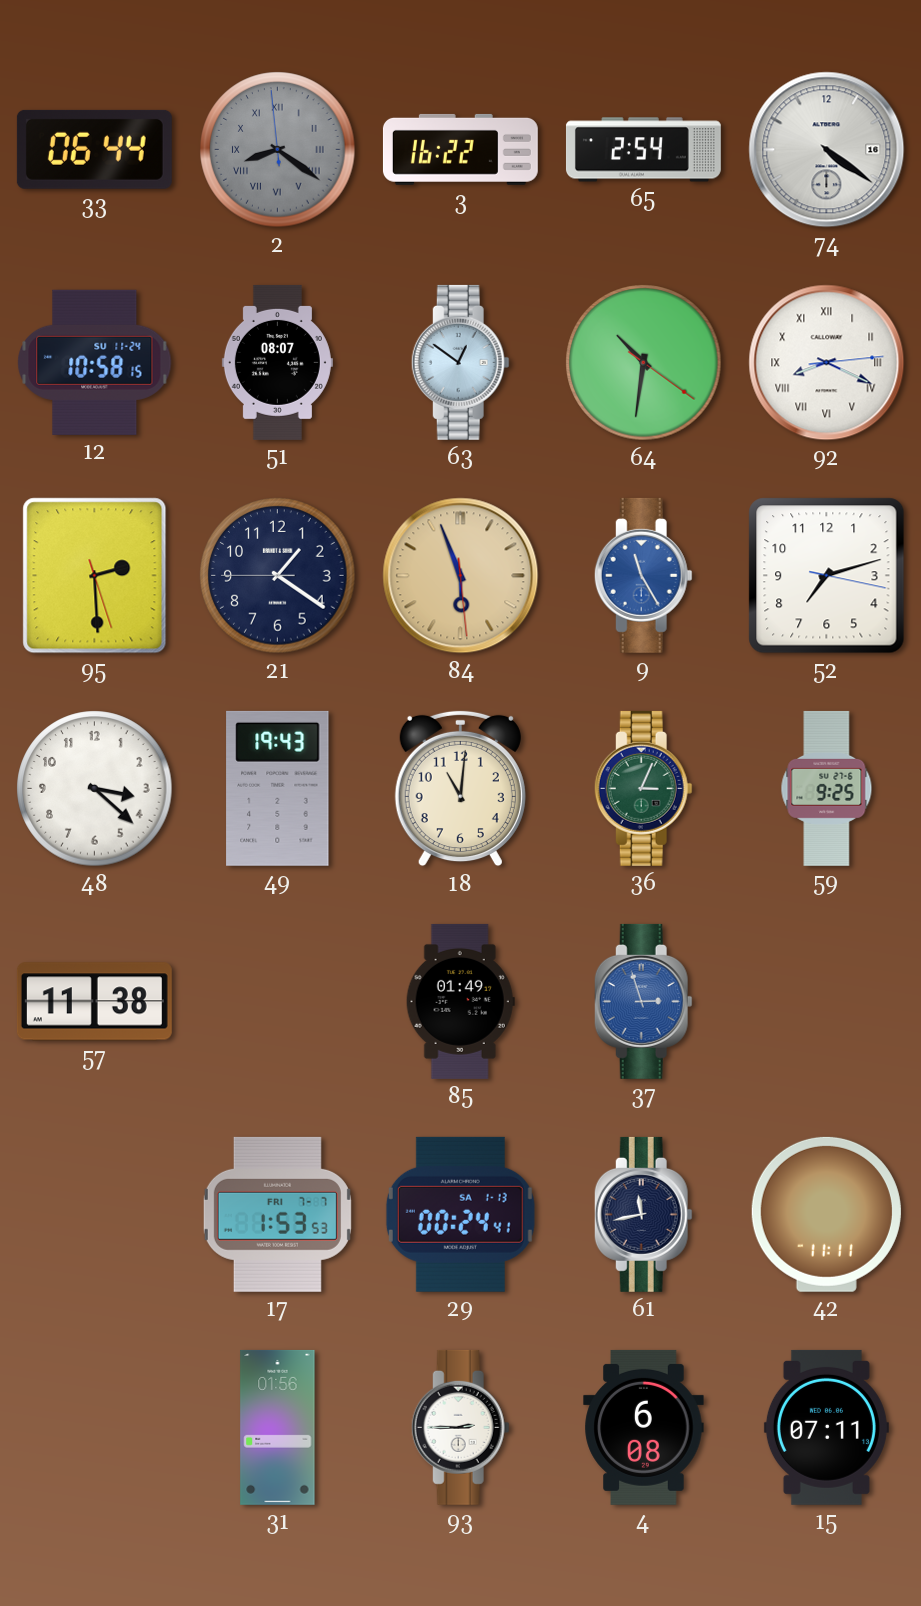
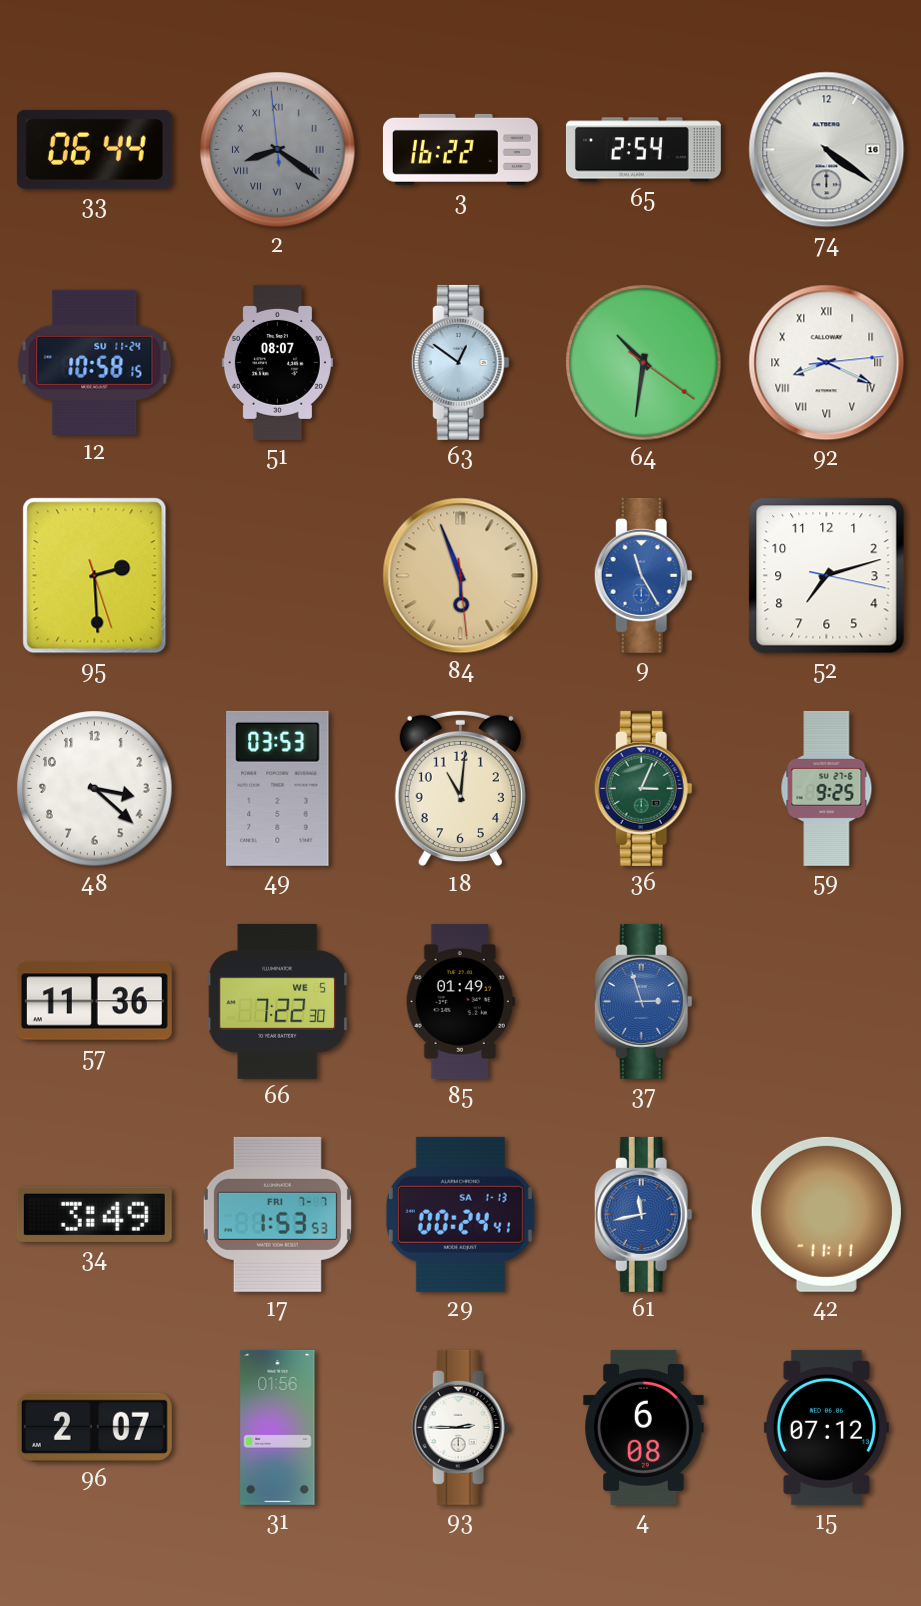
21: 1:20 -> none (278, 576)
49: 19:43 -> 03:53 (278, 788)
57: 11:38 -> 11:36 (94, 1002)
66: none -> 7:22 (278, 1001)
34: none -> 3:49 (94, 1214)
61 dial: navy -> blue (643, 1214)
96: none -> 2:07 (94, 1427)
15: 07:11 -> 07:12 (826, 1427)
